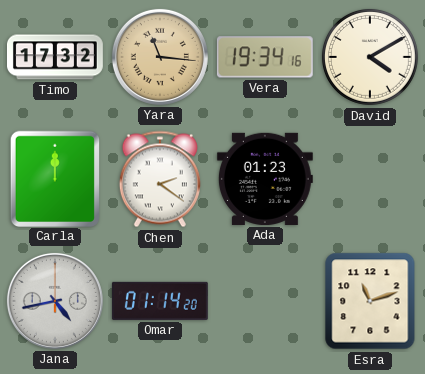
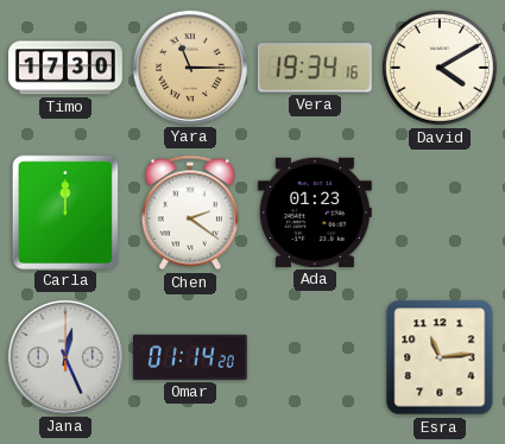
Timo: 17:32 -> 17:30 (65, 68)
Yara: 11:16 -> 11:15 (190, 68)
Jana: 4:43 -> 12:26 (65, 357)
Esra: 11:12 -> 11:14 (440, 357)
